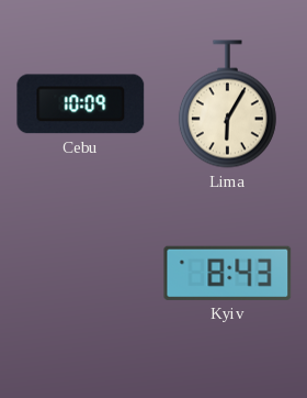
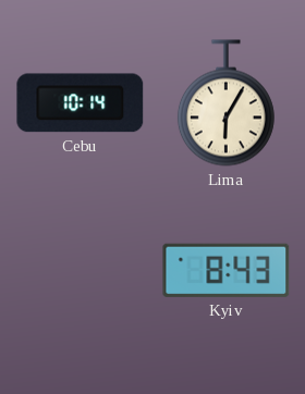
Cebu: 10:09 -> 10:14 (81, 103)
